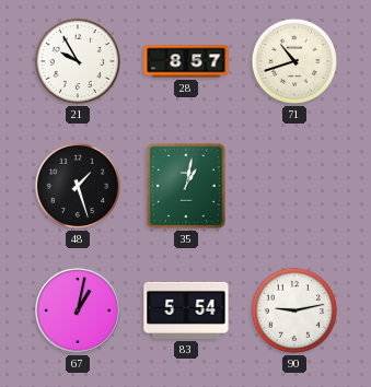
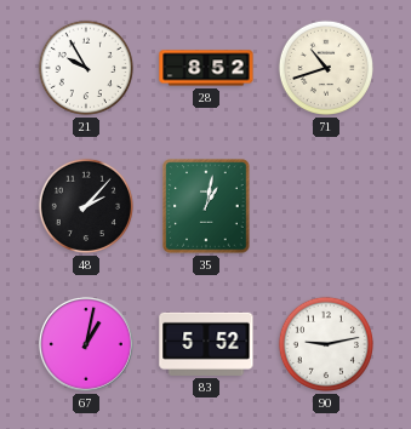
28: 8:57 -> 8:52 (206, 68)
48: 1:27 -> 2:07 (86, 206)
83: 5:54 -> 5:52 (206, 344)
